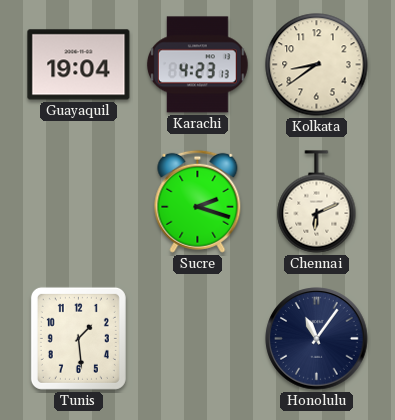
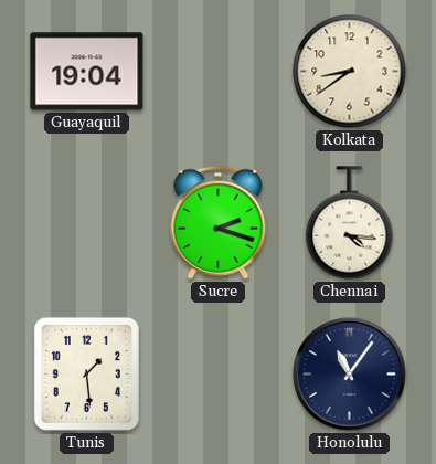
Karachi: 4:23 -> none (197, 65)
Chennai: 6:11 -> 4:16 (350, 223)
